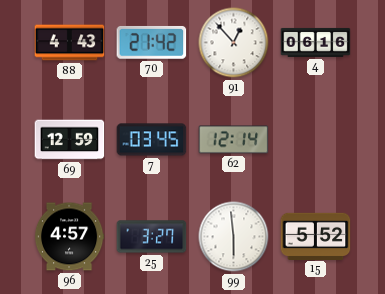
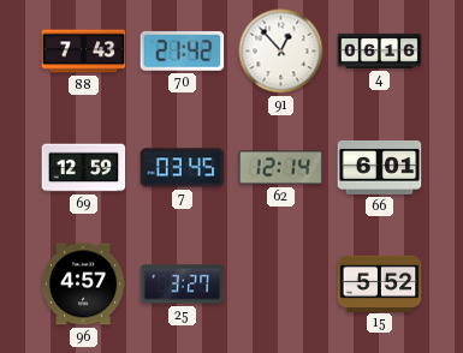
88: 4:43 -> 7:43 (84, 52)
66: none -> 6:01 (380, 167)
99: 5:59 -> none (234, 237)
